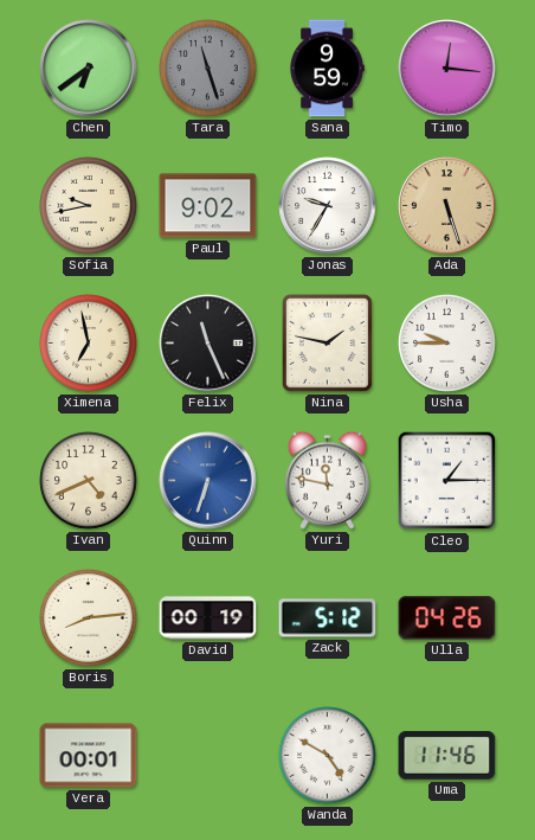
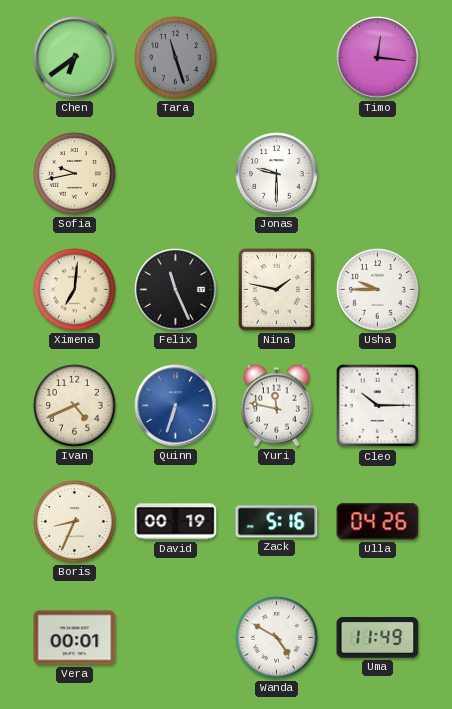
Sana: 9:59 -> none (327, 69)
Paul: 9:02 -> none (208, 206)
Jonas: 9:35 -> 9:30 (277, 174)
Ada: 5:27 -> none (447, 206)
Ximena: 6:58 -> 7:01 (75, 290)
Cleo: 1:15 -> 10:15 (378, 406)
Boris: 8:14 -> 8:34 (75, 522)
Zack: 5:12 -> 5:16 (277, 522)
Uma: 11:46 -> 11:49 (378, 638)
